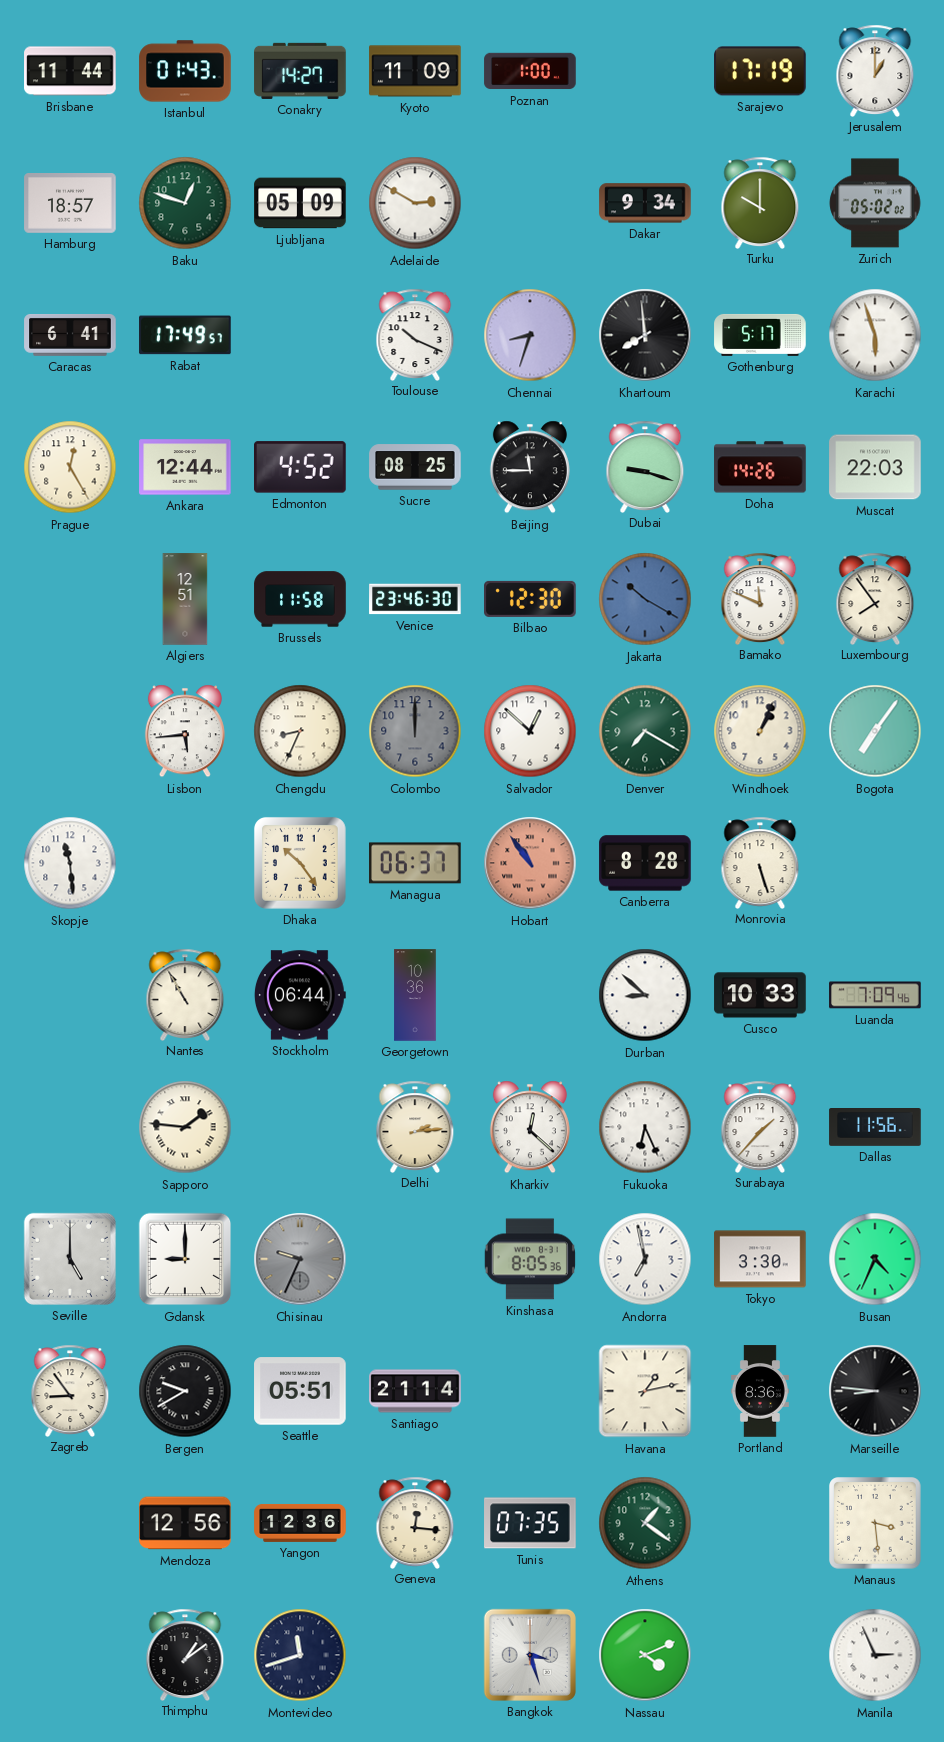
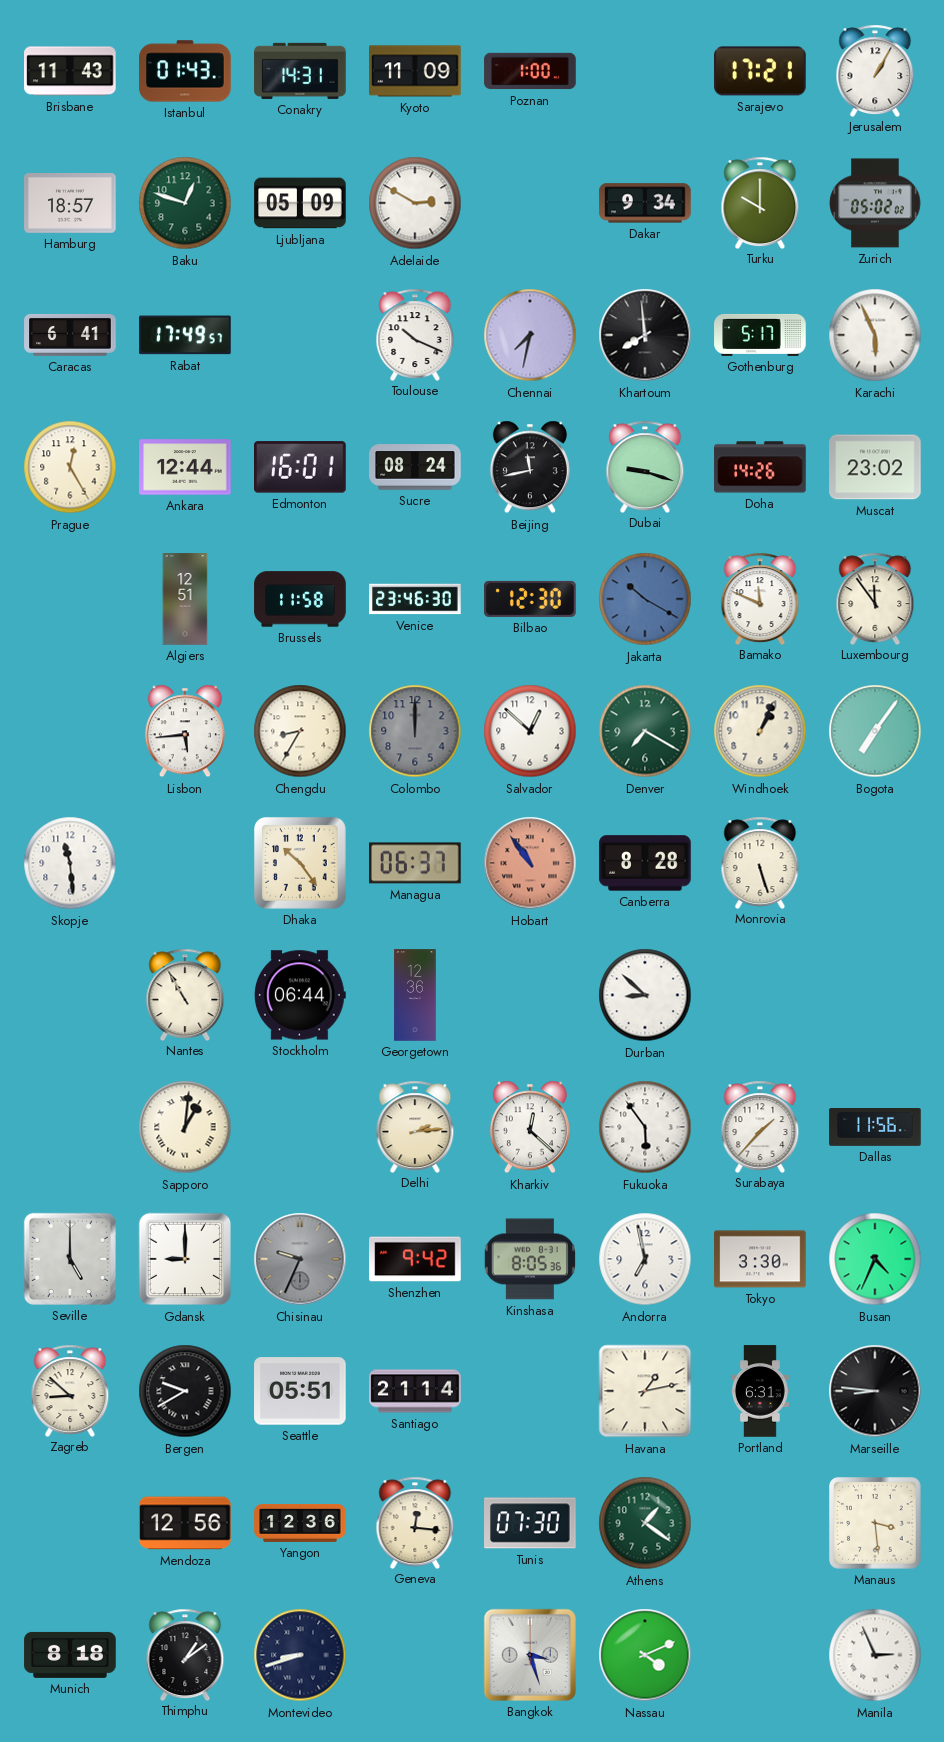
Brisbane: 11:44 -> 11:43 (70, 71)
Conakry: 14:27 -> 14:31 (300, 71)
Sarajevo: 17:19 -> 17:21 (760, 71)
Jerusalem: 1:00 -> 1:05 (875, 70)
Chennai: 8:33 -> 7:32 (530, 335)
Karachi: 5:57 -> 5:56 (875, 335)
Edmonton: 4:52 -> 16:01 (301, 467)
Sucre: 08:25 -> 08:24 (415, 467)
Beijing: 11:45 -> 11:43 (530, 467)
Muscat: 22:03 -> 23:02 (875, 467)
Luxembourg: 7:54 -> 11:54 (875, 598)
Chengdu: 8:34 -> 8:35 (300, 731)
Georgetown: 10:36 -> 12:36 (415, 995)
Cusco: 10:33 -> none (760, 995)
Luanda: 7:09 -> none (875, 995)
Sapporo: 1:46 -> 1:01 (185, 1127)
Fukuoka: 6:26 -> 5:54 (645, 1127)
Shenzhen: none -> 9:42 (415, 1259)
Zagreb: 8:54 -> 8:52 (70, 1390)
Portland: 8:36 -> 6:31 (760, 1391)
Tunis: 07:35 -> 07:30 (530, 1523)
Munich: none -> 8:18 (70, 1655)
Montevideo: 11:42 -> 8:42 (300, 1655)
